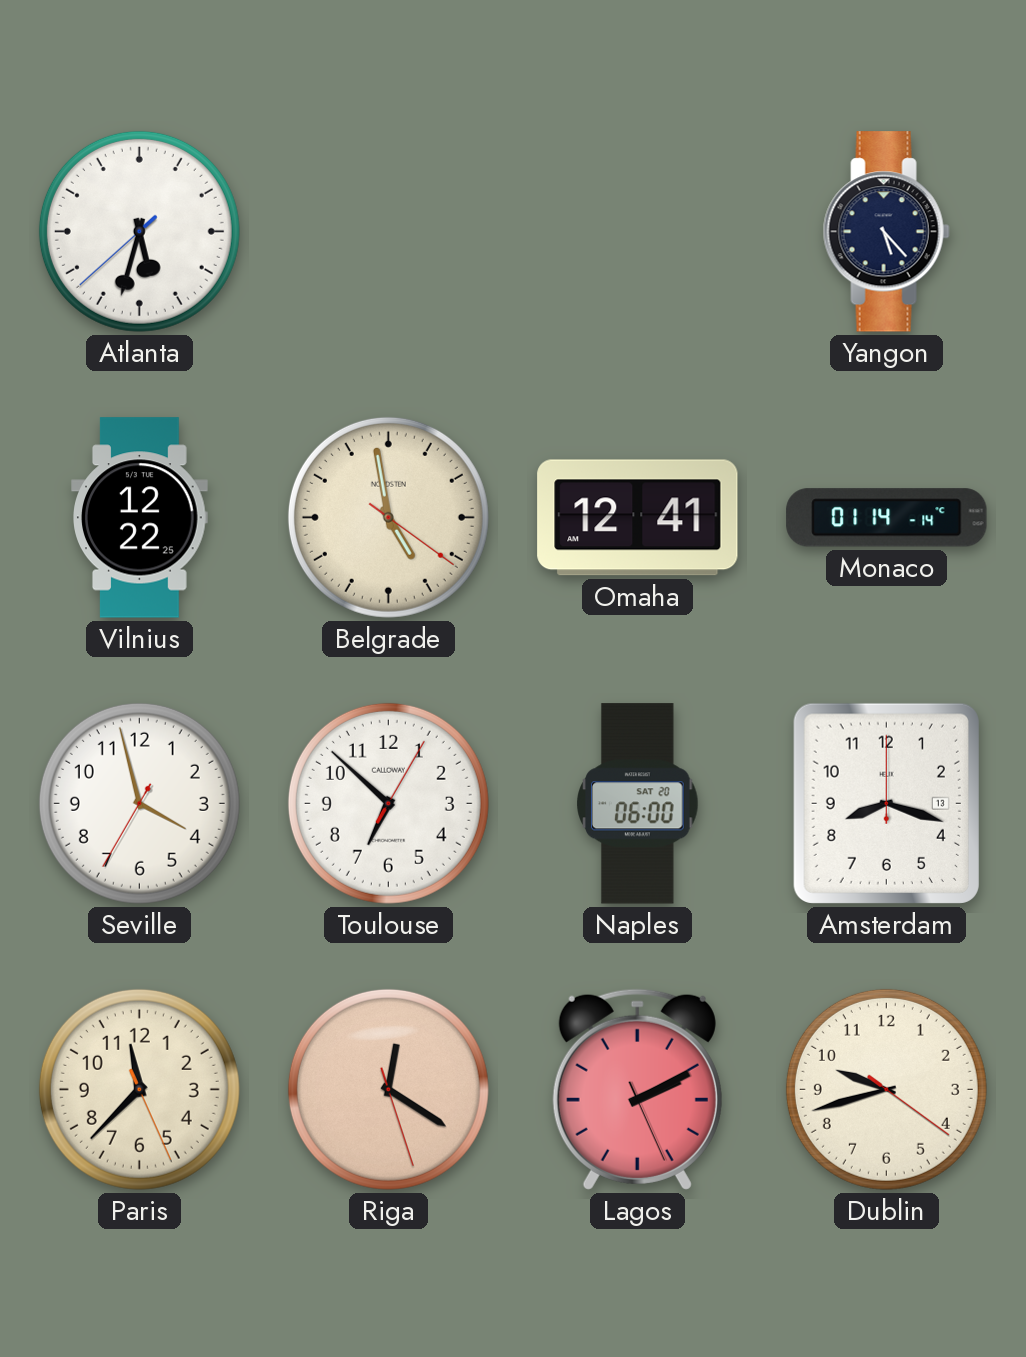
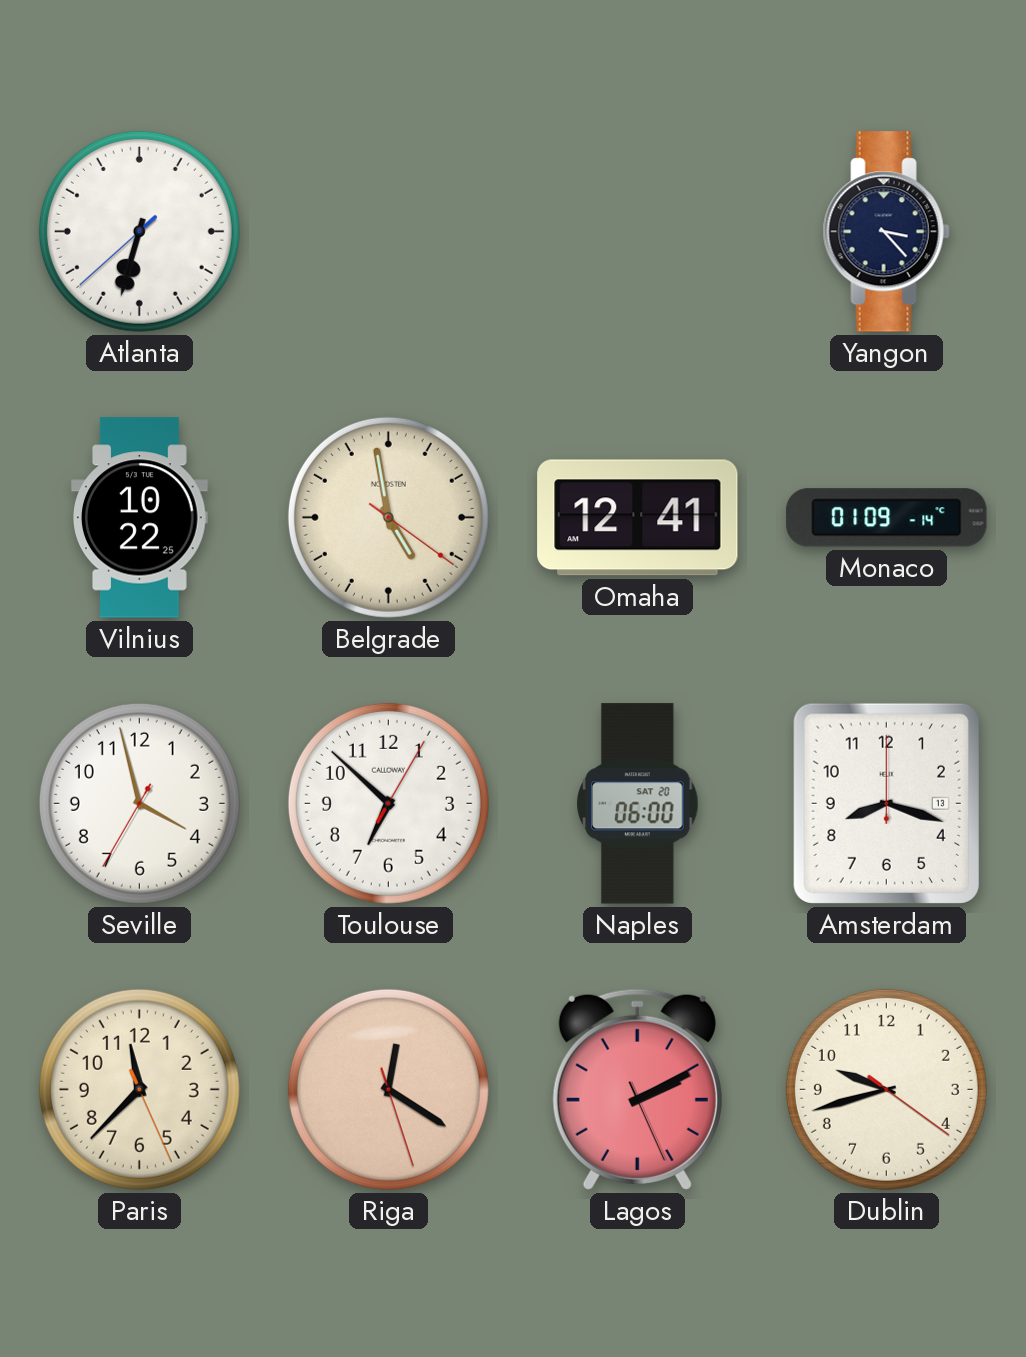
Atlanta: 5:32 -> 6:32 (139, 231)
Yangon: 5:23 -> 3:23 (886, 232)
Vilnius: 12:22 -> 10:22 (140, 518)
Monaco: 01:14 -> 01:09 (887, 518)
